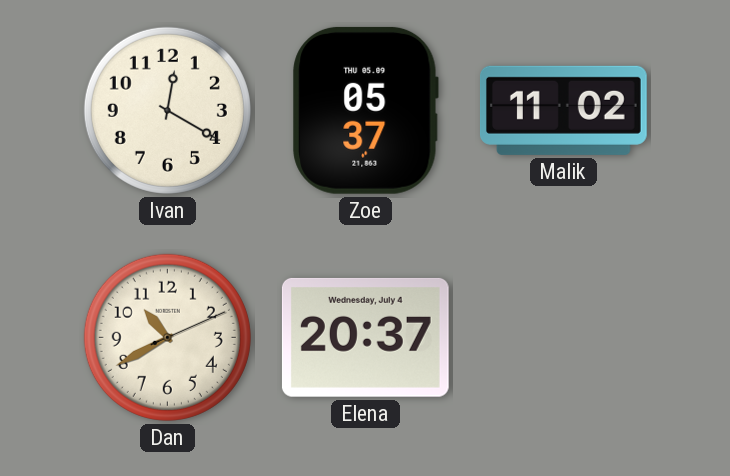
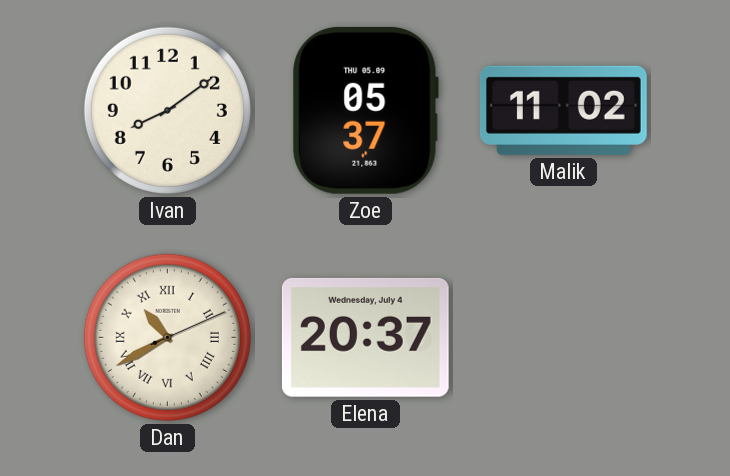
Ivan: 12:20 -> 8:09 (167, 110)
Dan numerals: Arabic -> Roman (167, 337)
